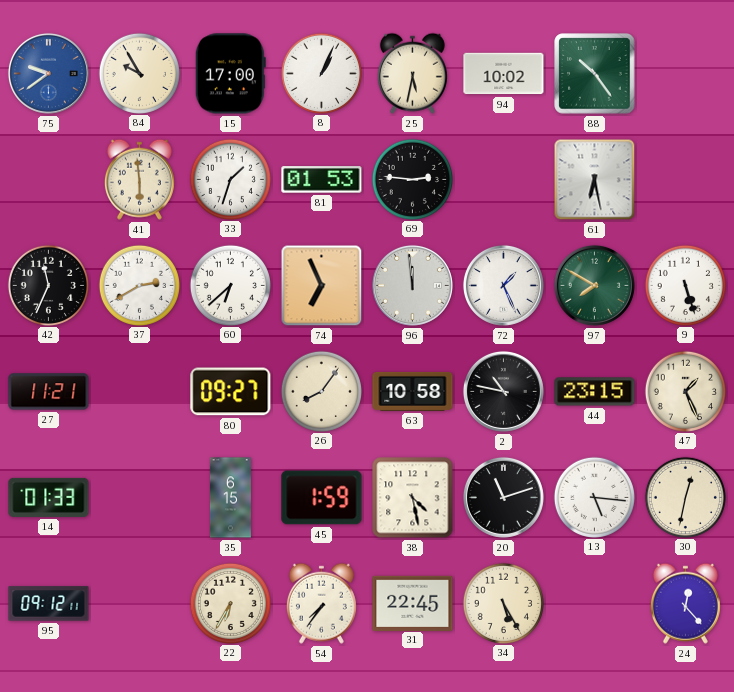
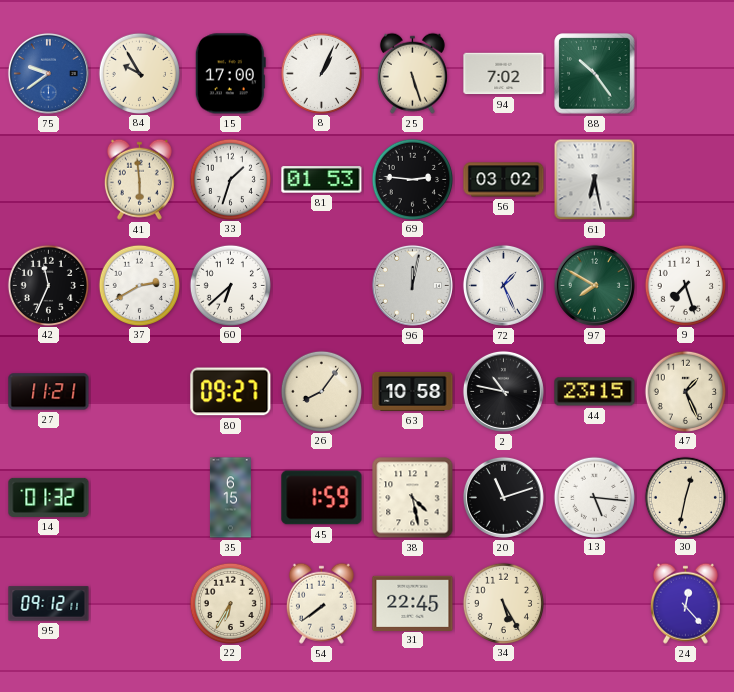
25: 5:32 -> 5:27 (412, 73)
94: 10:02 -> 7:02 (504, 74)
56: none -> 03:02 (504, 180)
74: 6:56 -> none (322, 286)
96: 11:59 -> 12:02 (412, 285)
9: 5:27 -> 7:27 (685, 285)
14: 01:33 -> 01:32 (49, 497)
54: 7:36 -> 7:39 (321, 603)
